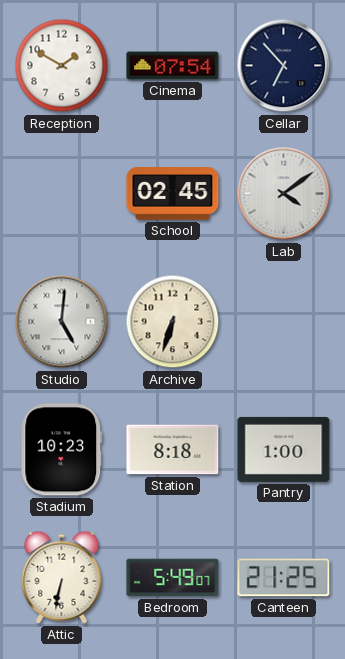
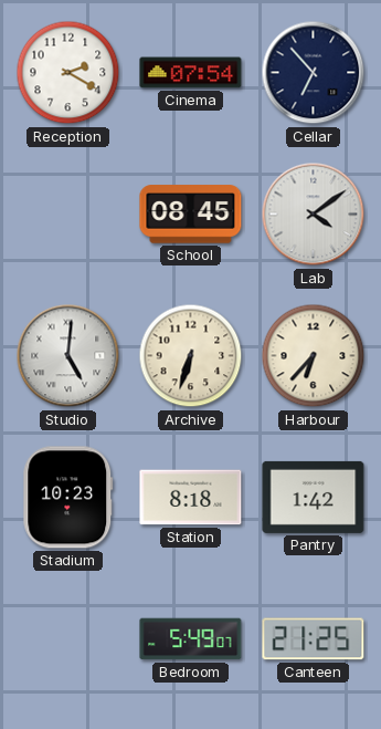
Reception: 1:50 -> 2:20 (68, 73)
School: 02:45 -> 08:45 (191, 215)
Harbour: none -> 6:37 (314, 356)
Pantry: 1:00 -> 1:42 (314, 497)
Attic: 6:32 -> none (62, 577)
